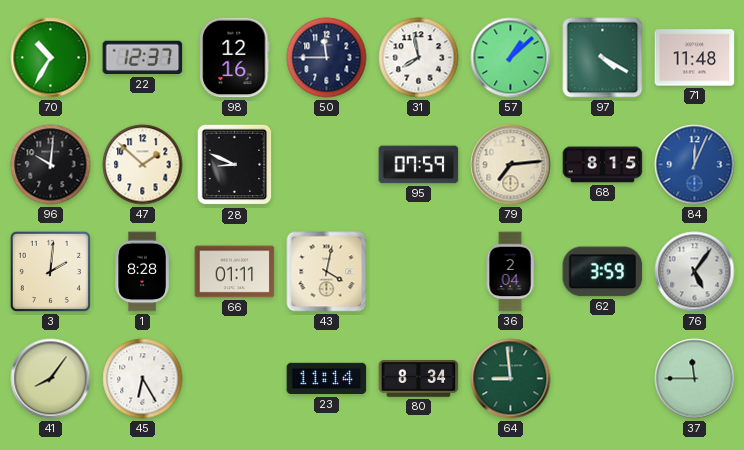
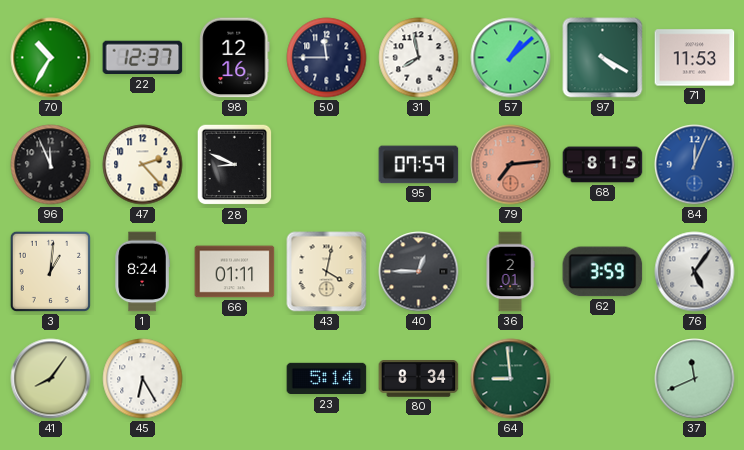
71: 11:48 -> 11:53 (695, 58)
96: 10:01 -> 11:56 (51, 165)
47: 1:52 -> 2:23 (143, 165)
79 dial: cream -> salmon (511, 165)
3: 2:01 -> 1:01 (50, 271)
1: 8:28 -> 8:24 (142, 272)
40: none -> 12:45 (419, 272)
36: 2:04 -> 2:01 (510, 272)
23: 11:14 -> 5:14 (327, 379)
37: 11:45 -> 11:41 (695, 379)
